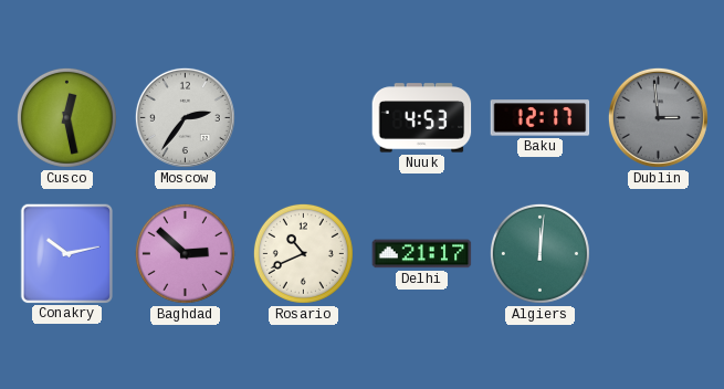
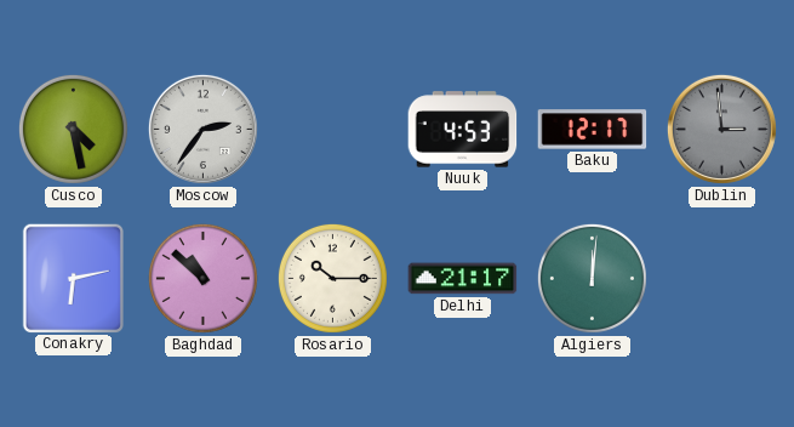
Cusco: 12:28 -> 4:28 (73, 129)
Conakry: 10:13 -> 6:13 (73, 278)
Baghdad: 2:52 -> 10:52 (202, 278)
Rosario: 10:41 -> 10:15 (332, 278)
